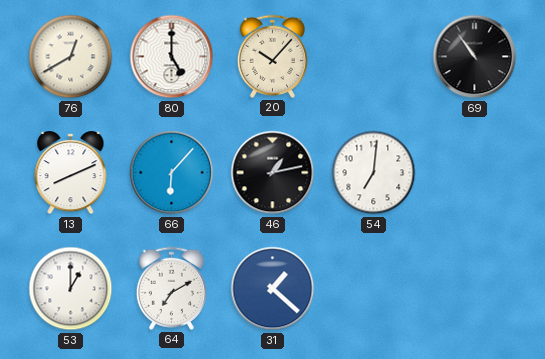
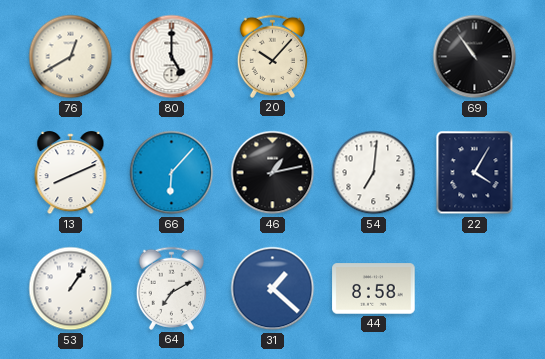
22: none -> 4:05 (475, 173)
53: 1:00 -> 1:06 (71, 289)
44: none -> 8:58 (374, 289)
